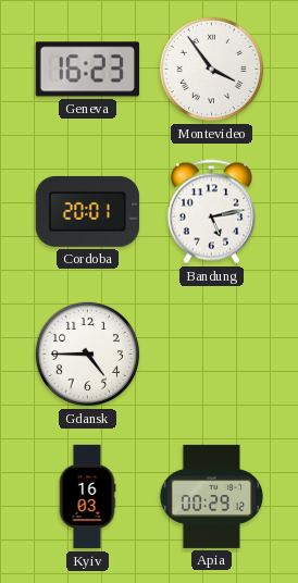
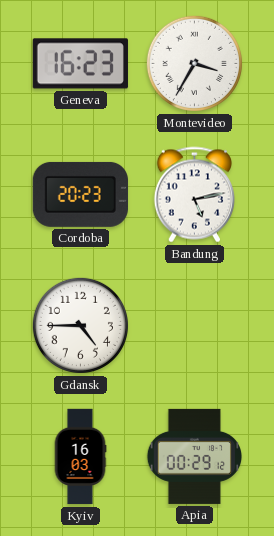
Montevideo: 3:54 -> 3:35 (194, 63)
Cordoba: 20:01 -> 20:23 (80, 194)
